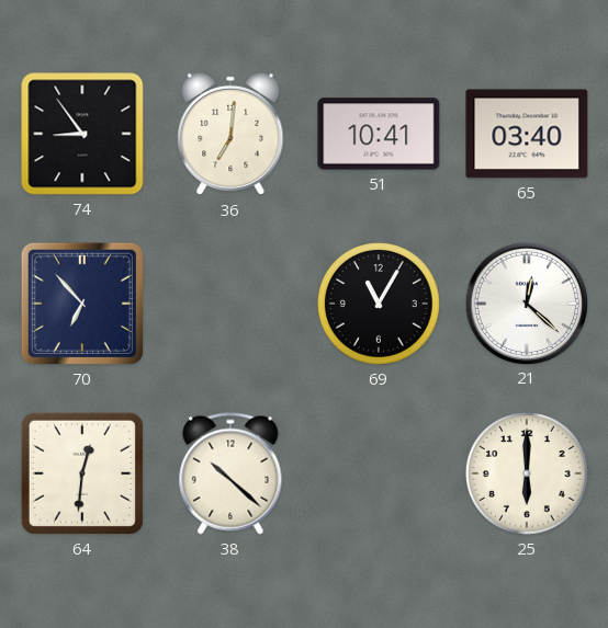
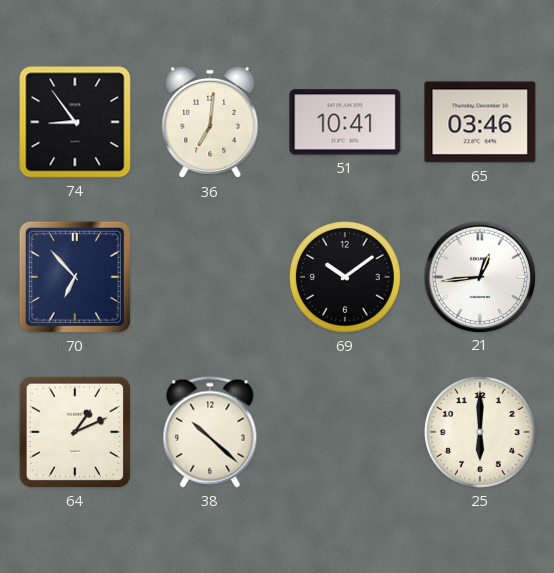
65: 03:40 -> 03:46 (480, 122)
69: 11:05 -> 10:09 (346, 278)
21: 12:22 -> 12:44 (479, 276)
64: 12:31 -> 1:11 (75, 432)
